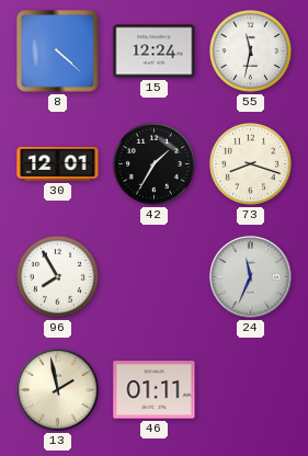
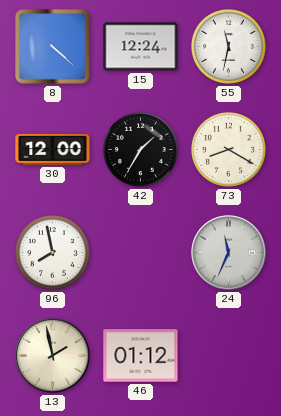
30: 12:01 -> 12:00 (53, 150)
73: 8:18 -> 8:20 (228, 149)
96: 7:55 -> 7:58 (52, 252)
46: 01:11 -> 01:12 (141, 356)
